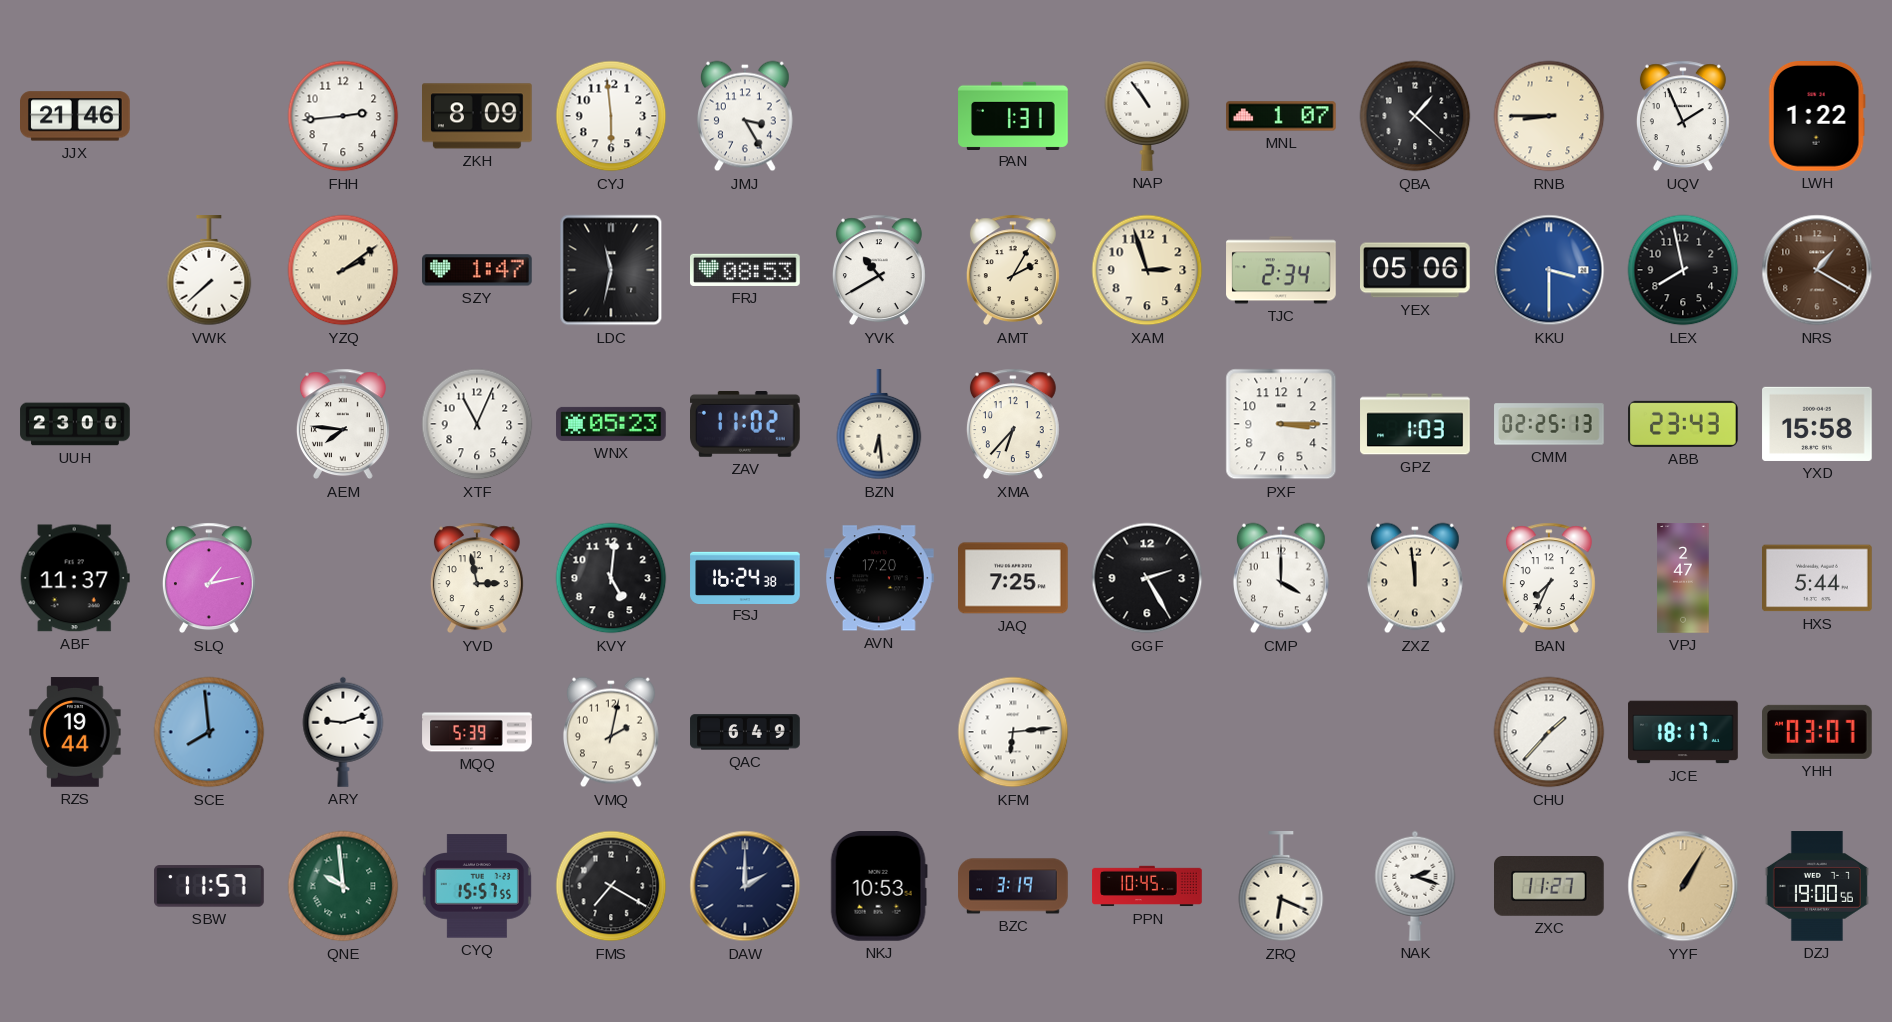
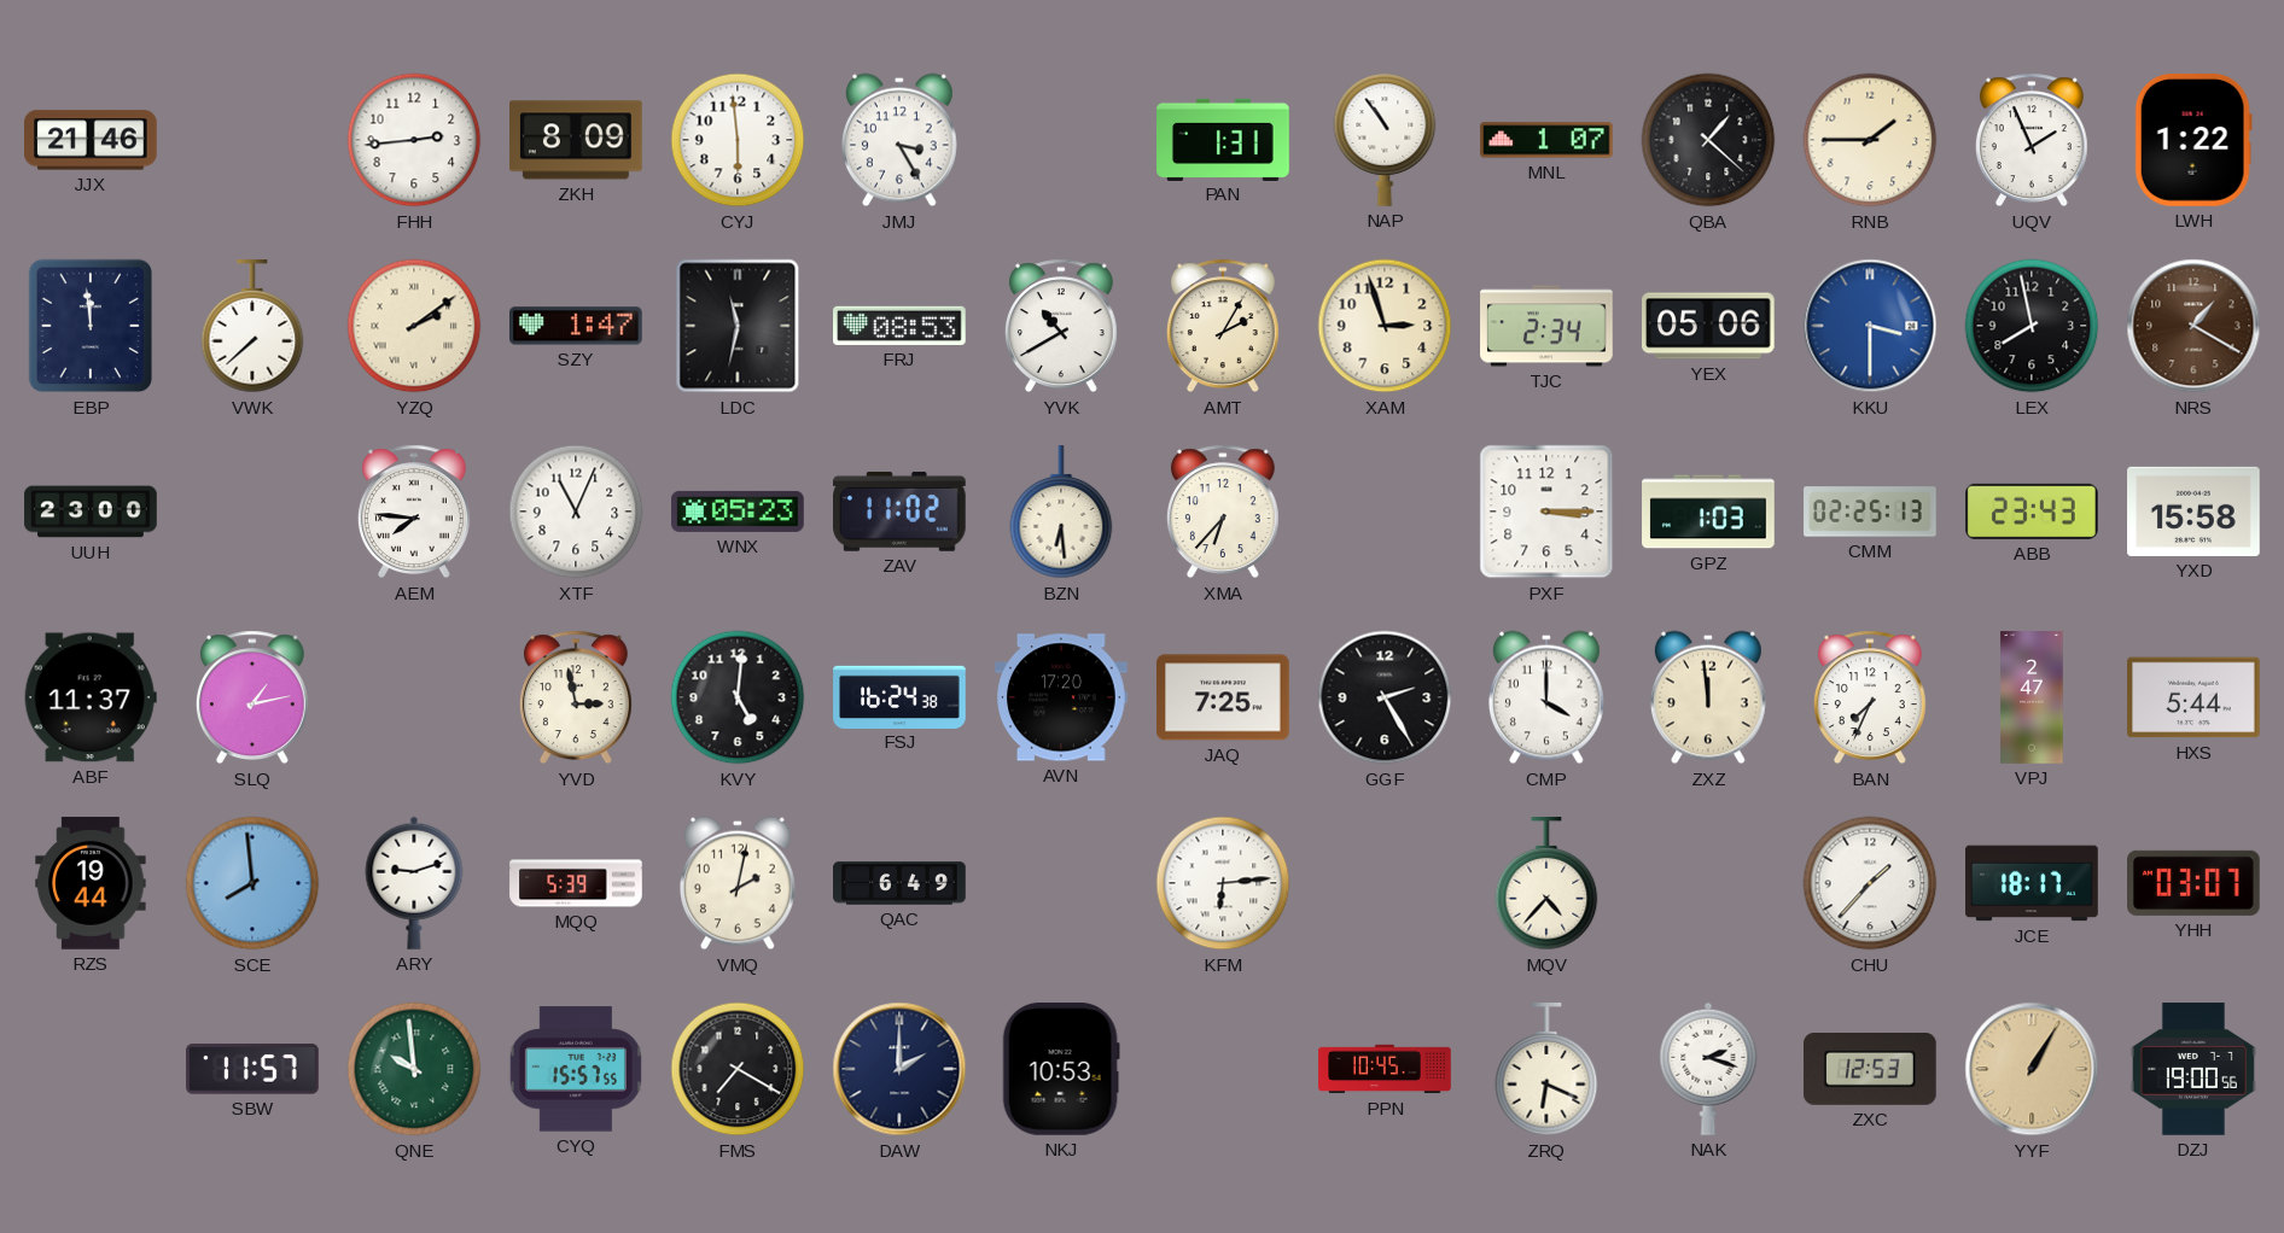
RNB: 8:45 -> 1:45 (1870, 140)
EBP: none -> 11:59 (91, 326)
MQV: none -> 4:37 (1546, 884)
BZC: 3:19 -> none (1013, 886)
ZXC: 11:27 -> 12:53 (1871, 1070)
